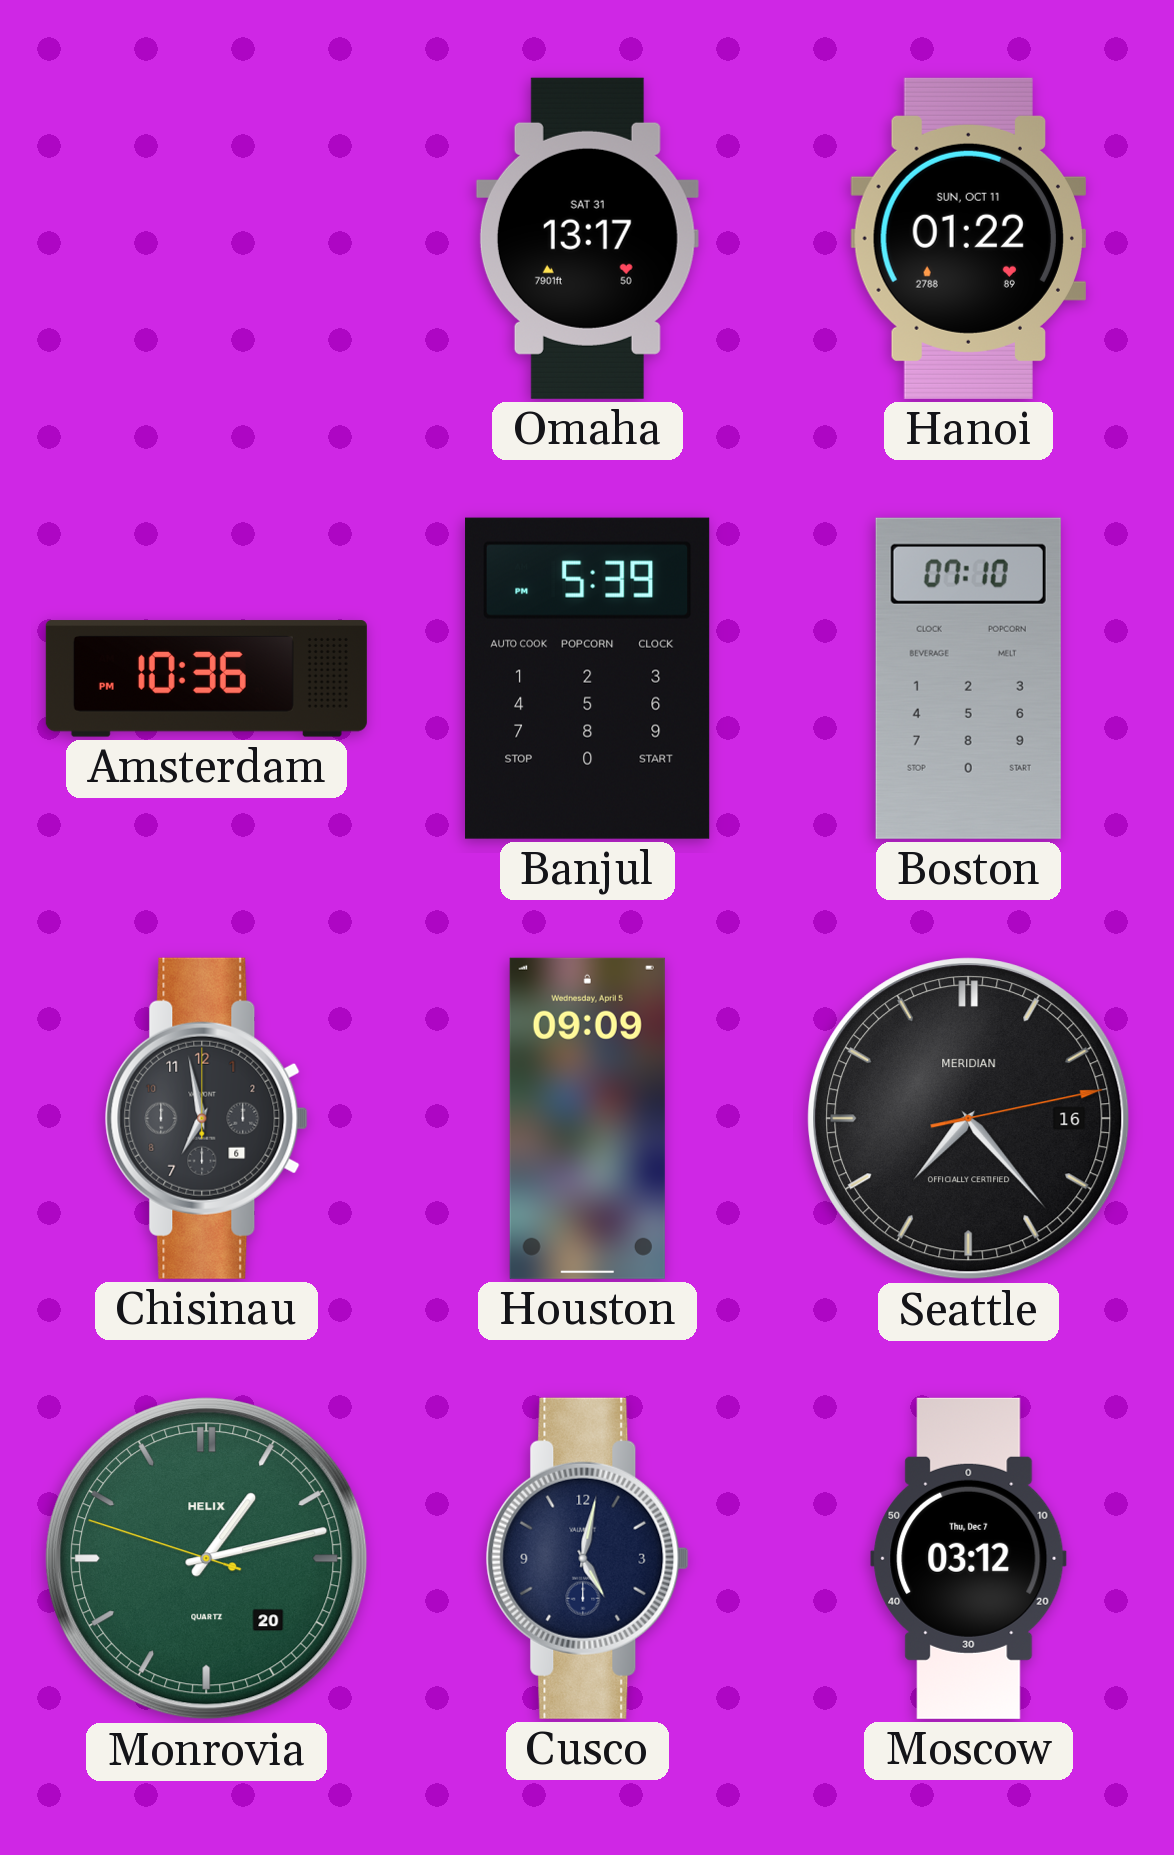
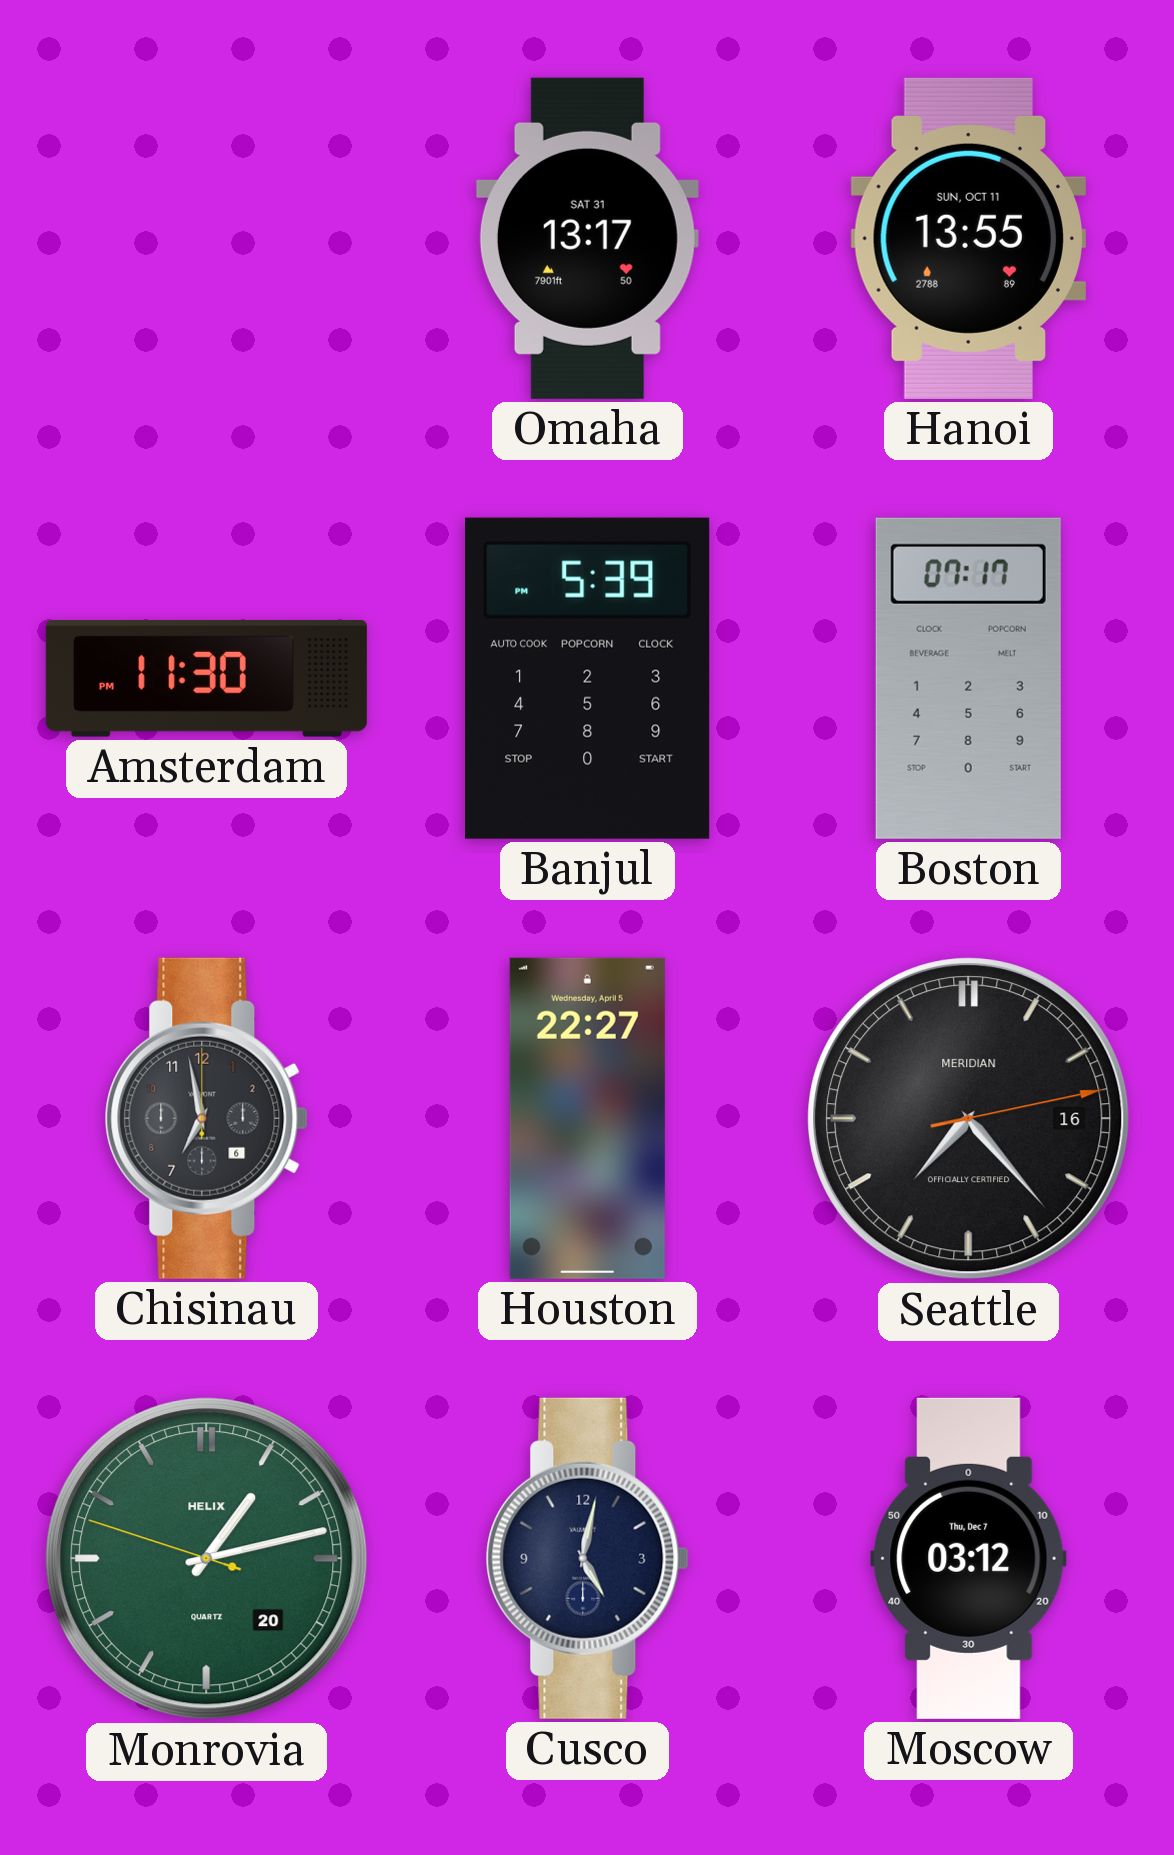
Hanoi: 01:22 -> 13:55 (968, 238)
Amsterdam: 10:36 -> 11:30 (206, 679)
Boston: 07:10 -> 07:17 (968, 678)
Houston: 09:09 -> 22:27 (587, 1118)
